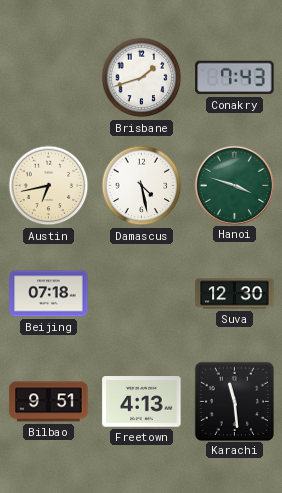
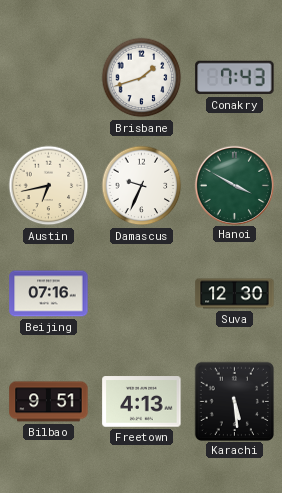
Damascus: 4:28 -> 9:34 (142, 186)
Hanoi: 3:48 -> 3:50 (234, 185)
Beijing: 07:18 -> 07:16 (49, 294)
Karachi: 11:29 -> 5:29 (234, 401)
